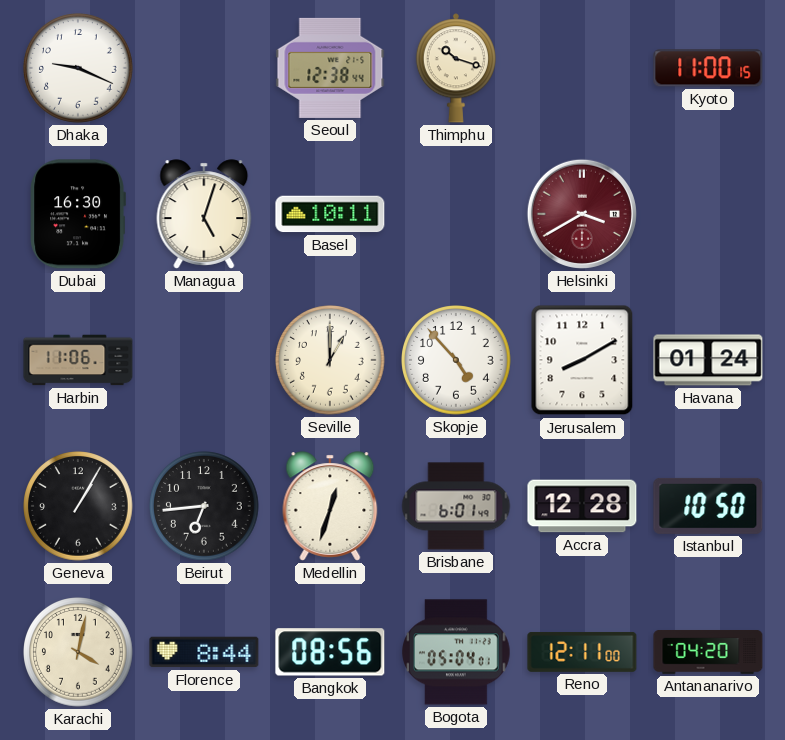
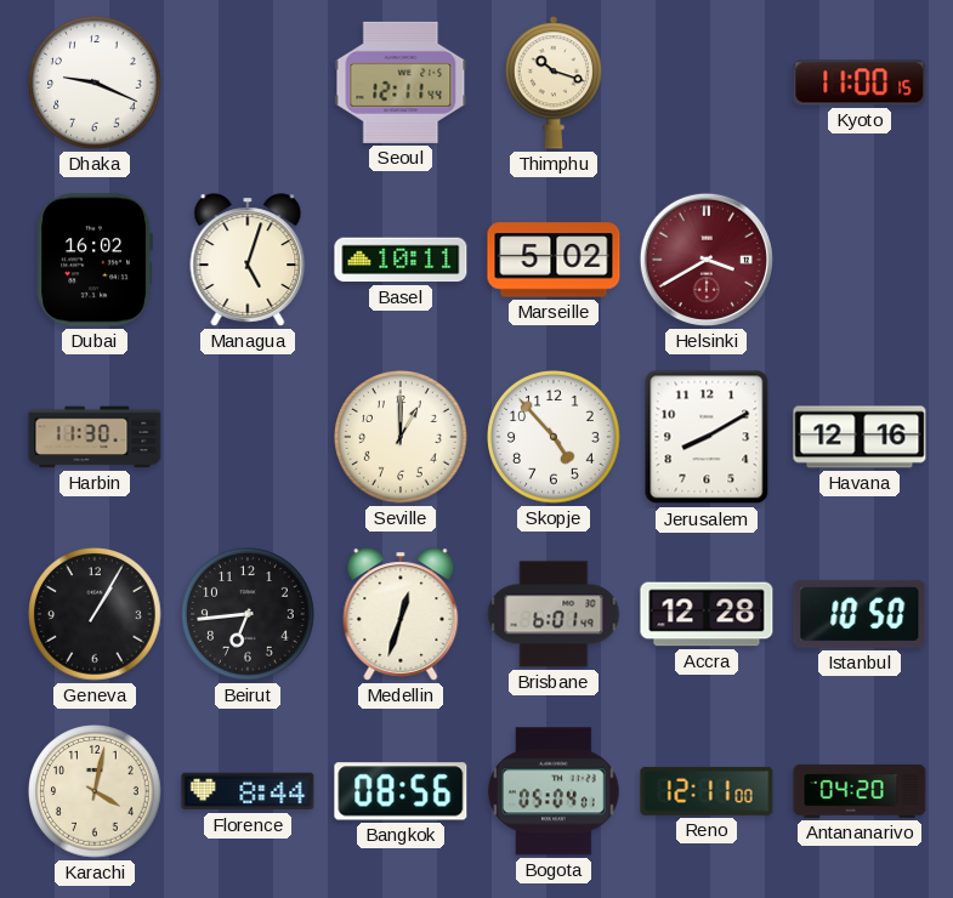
Seoul: 12:38 -> 12:11 (401, 83)
Dubai: 16:30 -> 16:02 (95, 260)
Marseille: none -> 5:02 (554, 260)
Harbin: 11:06 -> 11:30 (95, 437)
Havana: 01:24 -> 12:16 (860, 437)
